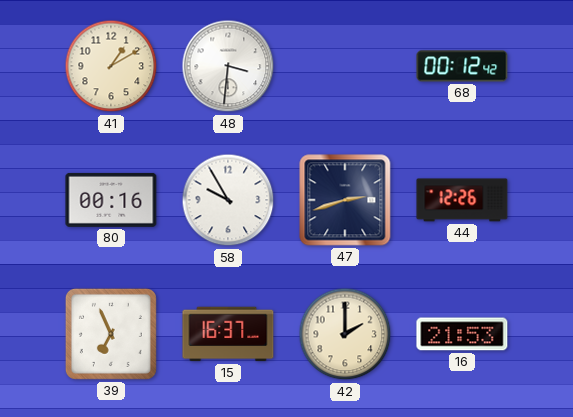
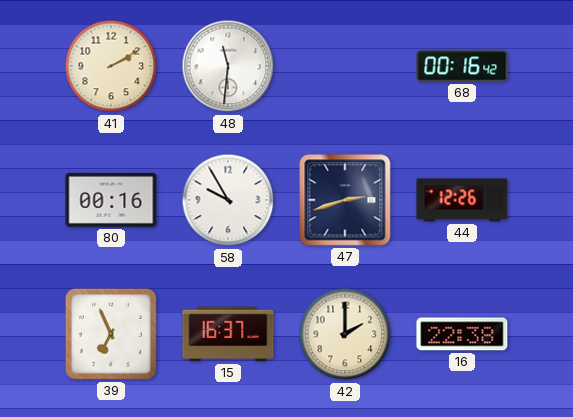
41: 1:10 -> 2:10 (111, 66)
48: 3:31 -> 11:31 (228, 66)
68: 00:12 -> 00:16 (462, 66)
16: 21:53 -> 22:38 (462, 334)
